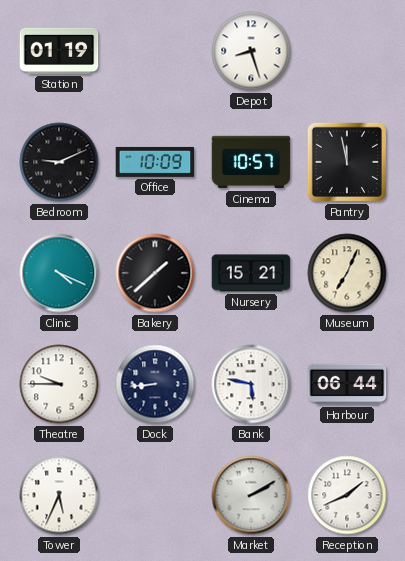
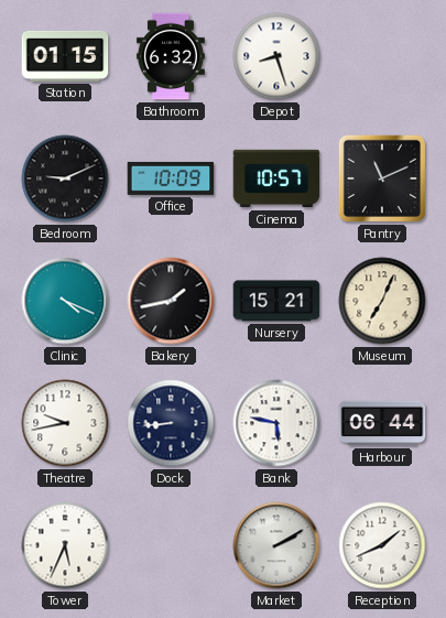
Station: 01:19 -> 01:15 (65, 56)
Bathroom: none -> 6:32 (171, 56)
Pantry: 11:58 -> 11:11 (382, 178)
Bakery: 1:38 -> 1:43 (171, 301)
Theatre: 9:45 -> 9:43 (65, 423)
